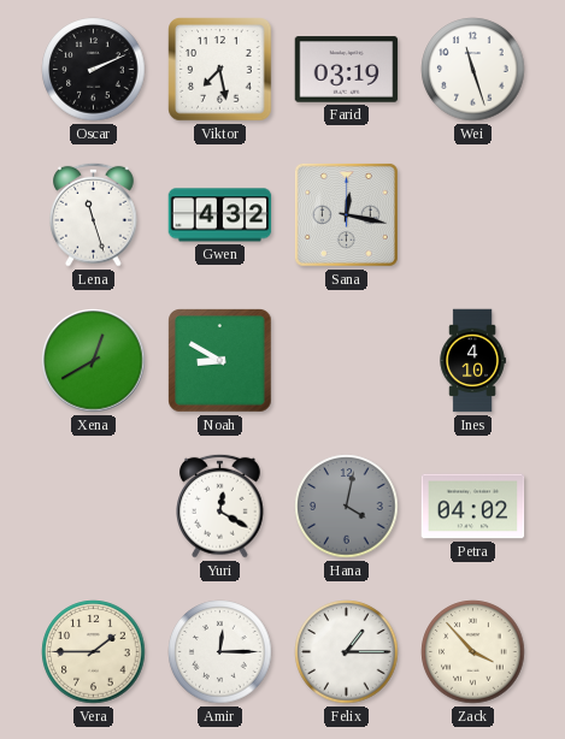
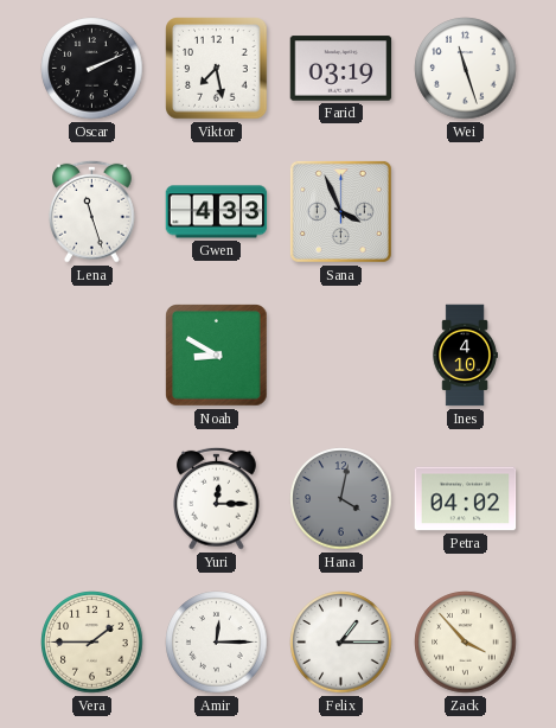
Gwen: 4:32 -> 4:33 (217, 212)
Sana: 12:17 -> 3:56 (340, 211)
Xena: 12:40 -> none (94, 361)
Yuri: 12:20 -> 12:15 (217, 498)
